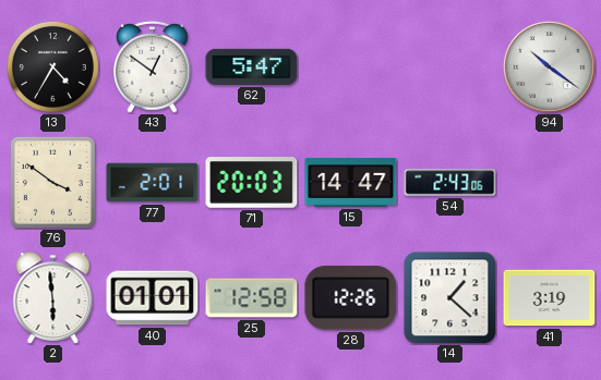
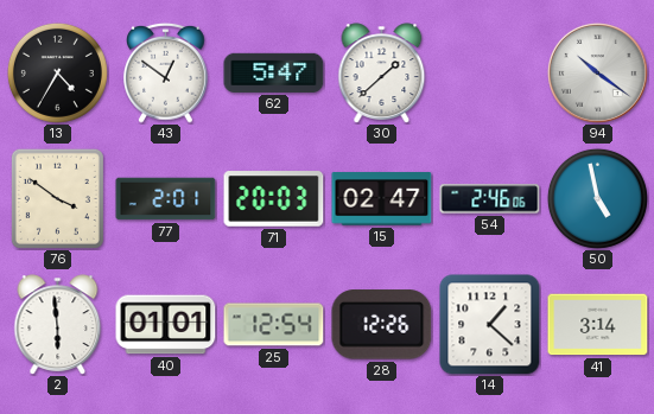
30: none -> 1:38 (382, 74)
15: 14:47 -> 02:47 (382, 199)
54: 2:43 -> 2:46 (490, 199)
50: none -> 4:58 (597, 198)
25: 12:58 -> 12:54 (274, 325)
41: 3:19 -> 3:14 (598, 325)
